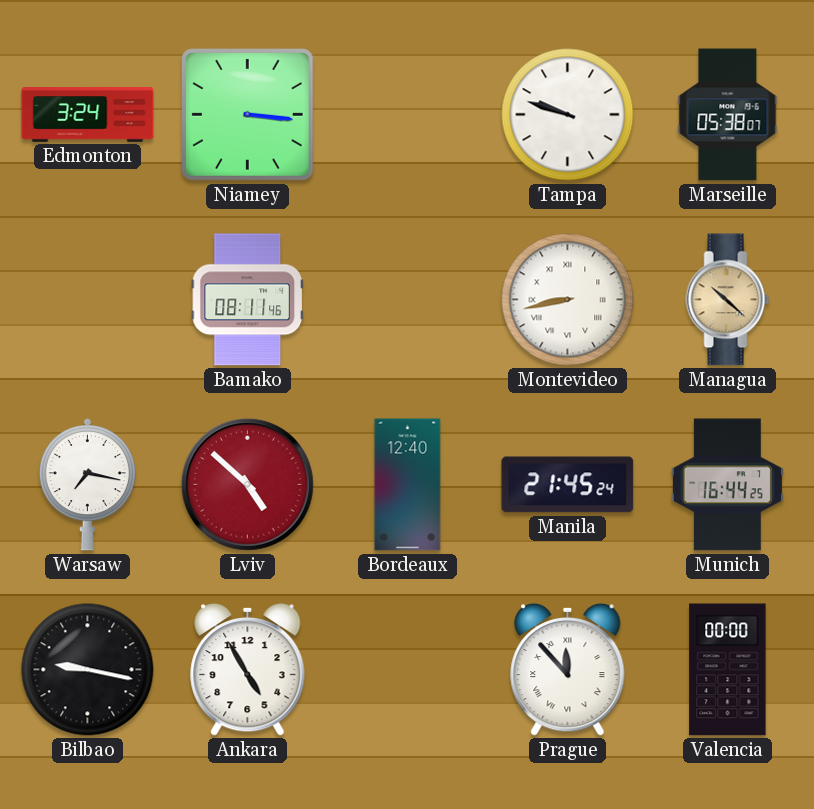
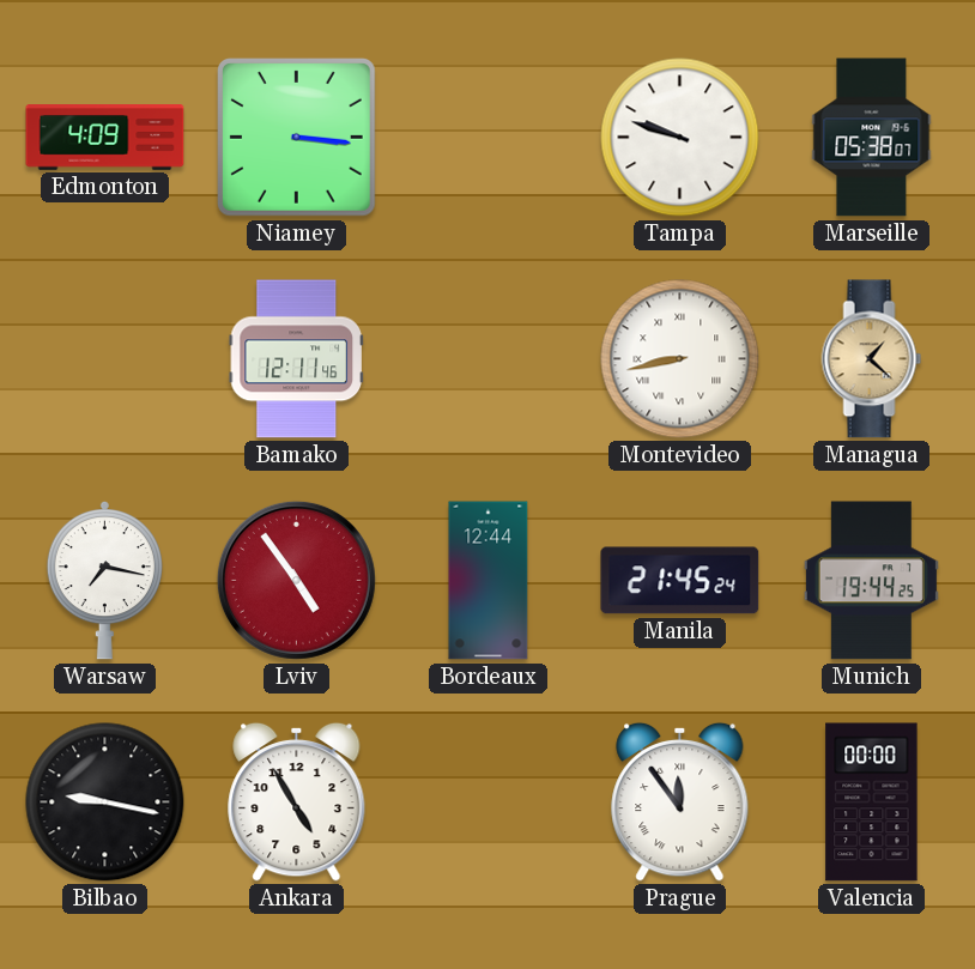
Edmonton: 3:24 -> 4:09 (105, 138)
Bamako: 08:11 -> 12:11 (296, 359)
Managua: 10:22 -> 1:22 (872, 359)
Lviv: 4:52 -> 4:54 (296, 580)
Bordeaux: 12:40 -> 12:44 (489, 581)
Munich: 16:44 -> 19:44 (871, 581)
Prague: 11:53 -> 11:54 (680, 801)
